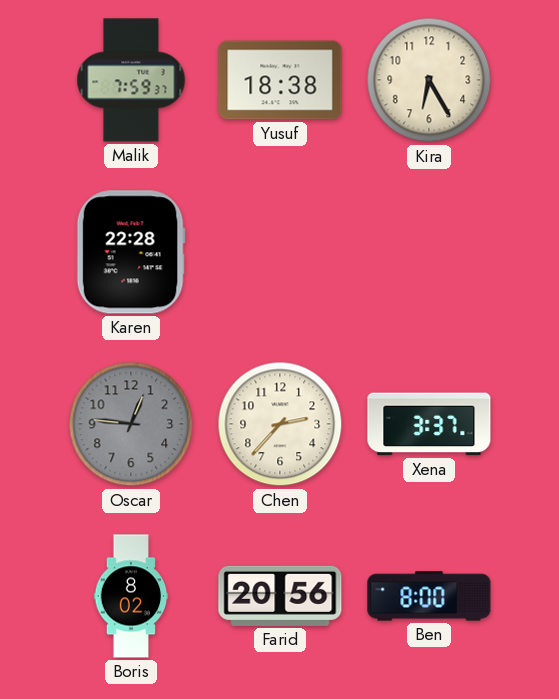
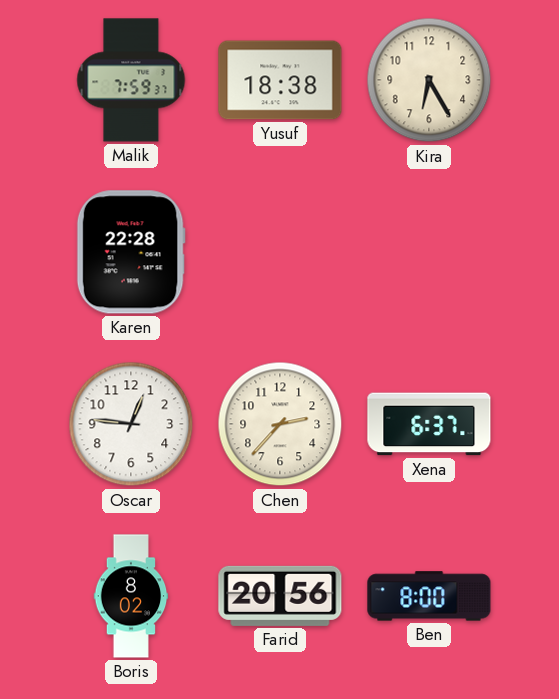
Oscar dial: grey -> white (131, 424)
Xena: 3:37 -> 6:37 (429, 424)
